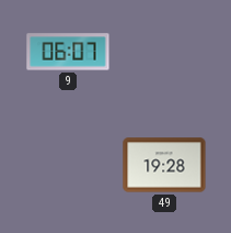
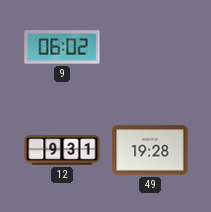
9: 06:07 -> 06:02 (62, 47)
12: none -> 9:31 (62, 150)
